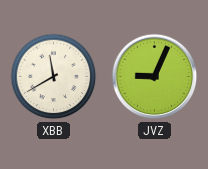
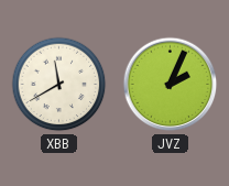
JVZ: 9:04 -> 2:04 (171, 85)
